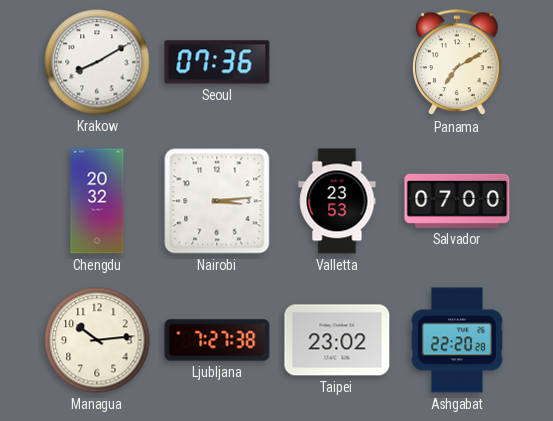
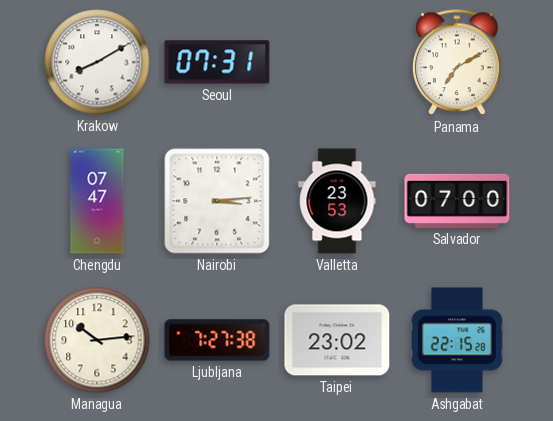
Seoul: 07:36 -> 07:31 (217, 62)
Chengdu: 20:32 -> 07:47 (97, 201)
Ashgabat: 22:20 -> 22:15 (457, 340)
